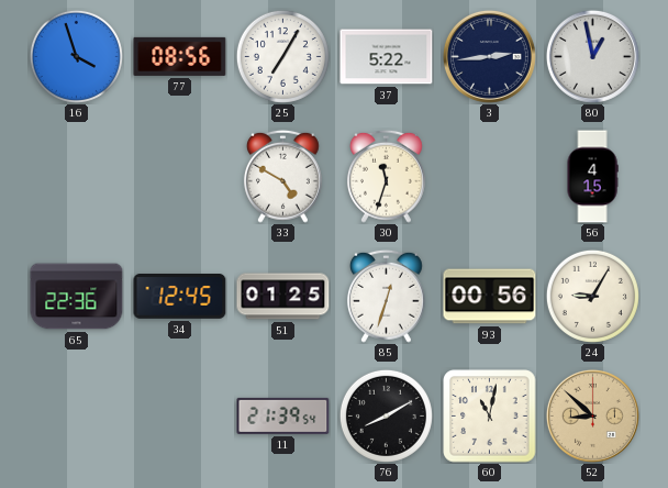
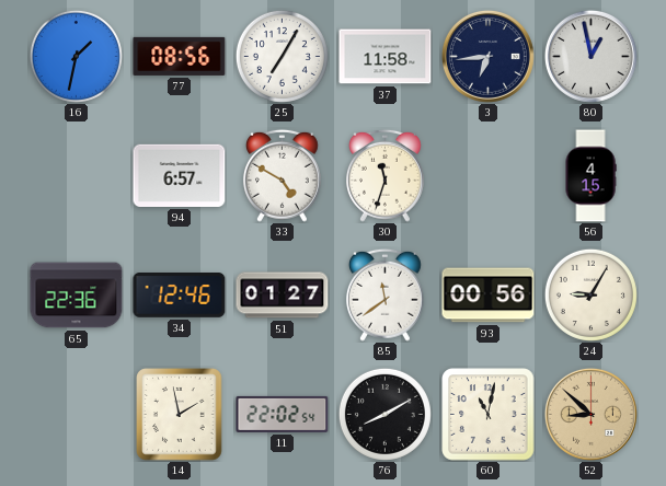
16: 3:57 -> 1:32 (76, 56)
37: 5:22 -> 11:58 (386, 57)
3: 2:44 -> 6:44 (487, 56)
94: none -> 6:57 (180, 175)
34: 12:45 -> 12:46 (180, 296)
51: 01:25 -> 01:27 (283, 296)
85: 12:33 -> 11:39 (386, 294)
14: none -> 1:58 (180, 415)
11: 21:39 -> 22:02 (283, 414)
